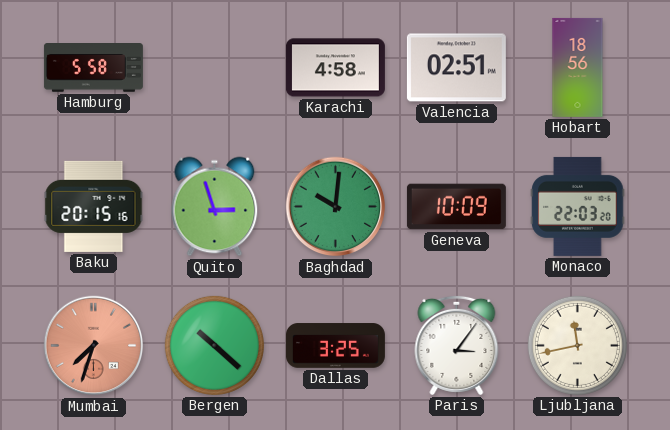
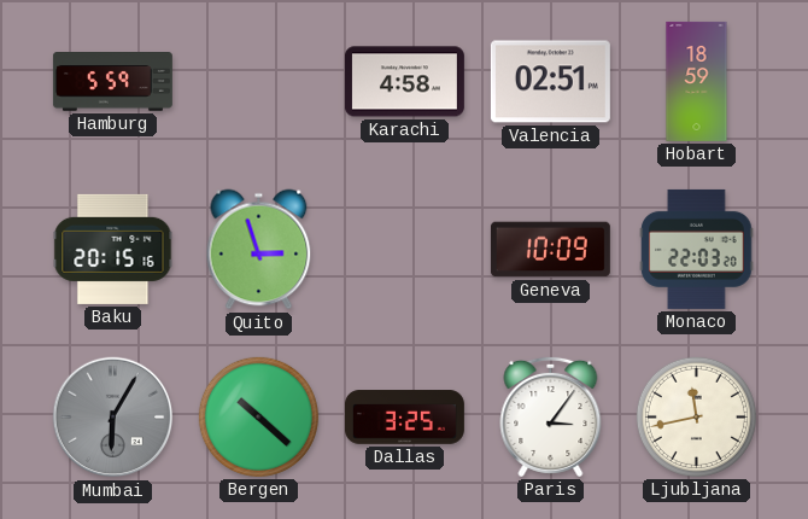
Hamburg: 5:58 -> 5:59 (112, 82)
Hobart: 18:56 -> 18:59 (697, 81)
Baghdad: 10:01 -> none (336, 207)
Mumbai: 7:33 -> 6:05 (113, 418)
Mumbai dial: salmon -> grey (113, 418)
